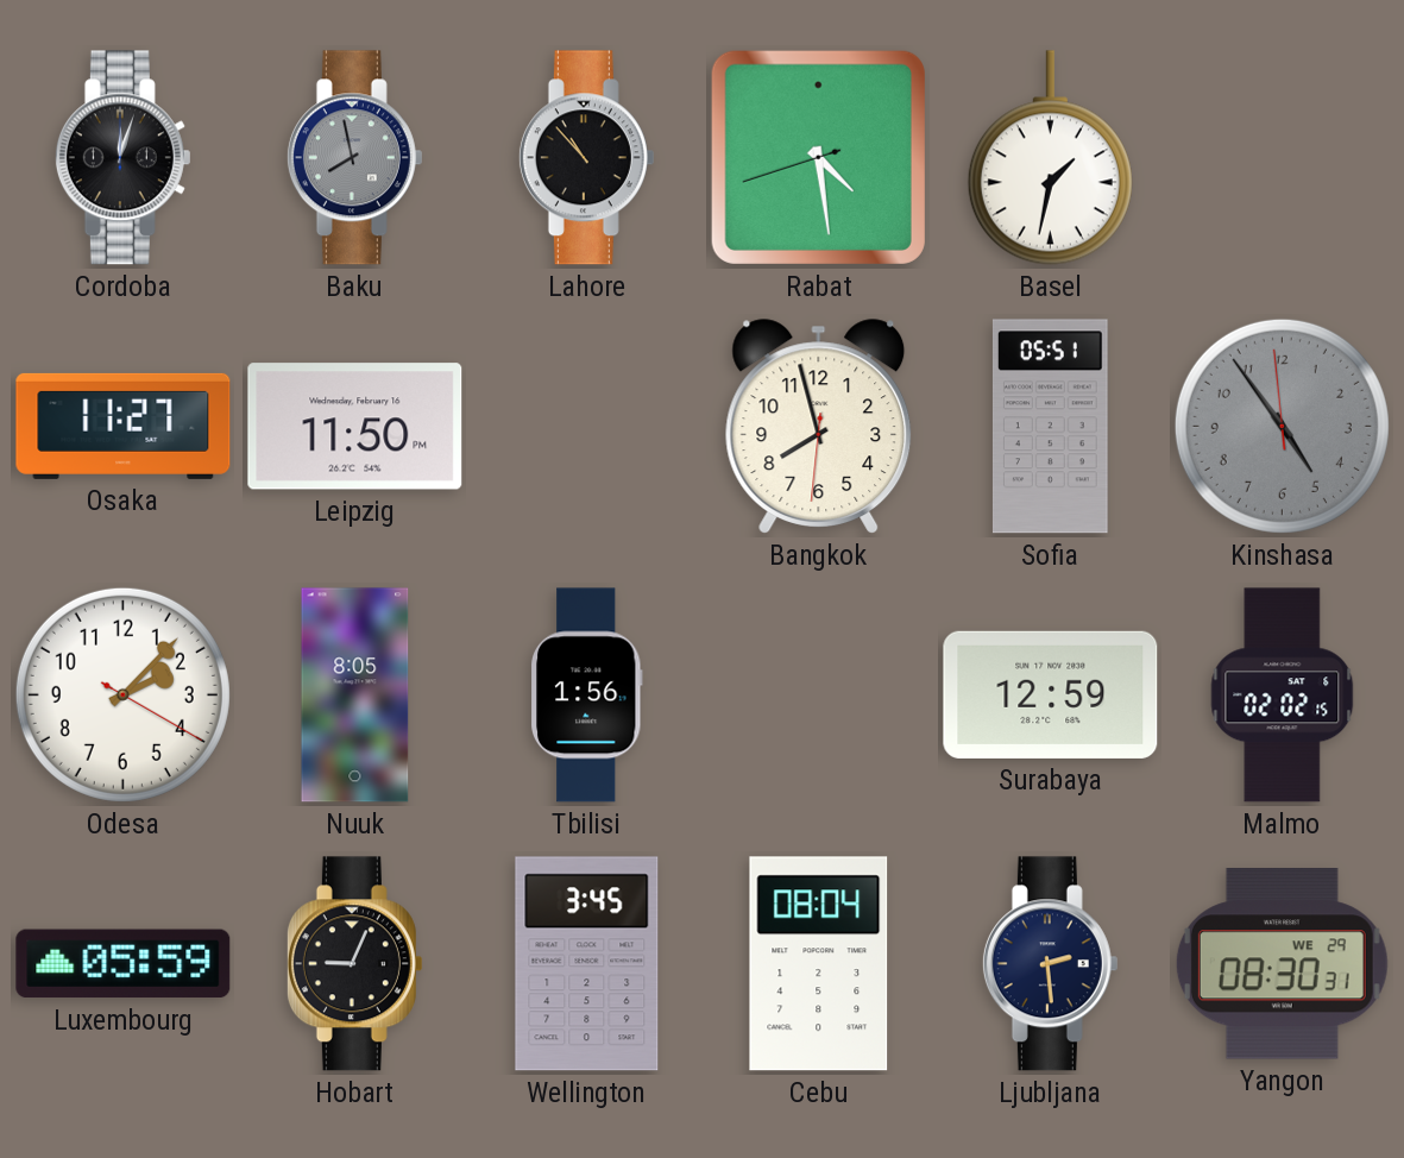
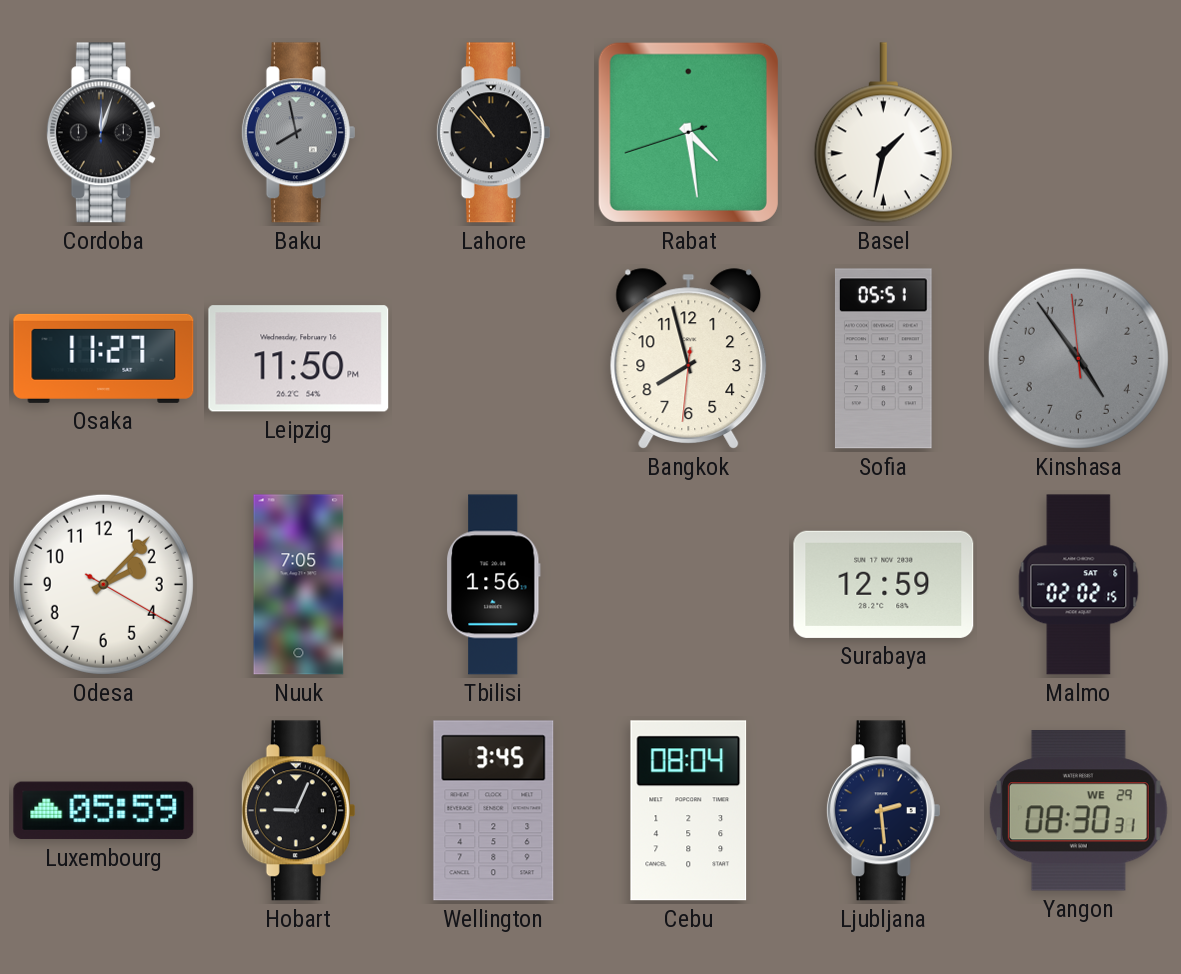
Nuuk: 8:05 -> 7:05 (299, 585)
